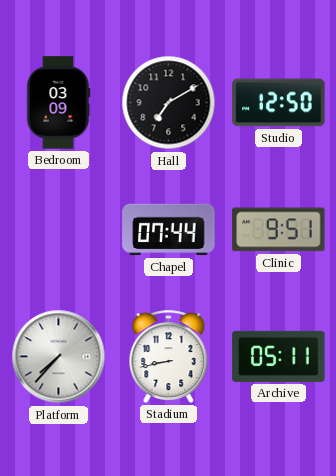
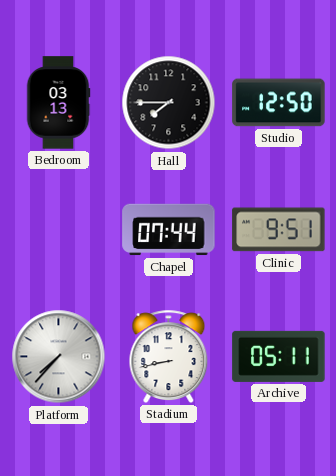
Bedroom: 03:09 -> 03:13 (58, 103)
Hall: 7:10 -> 7:45 (169, 103)
